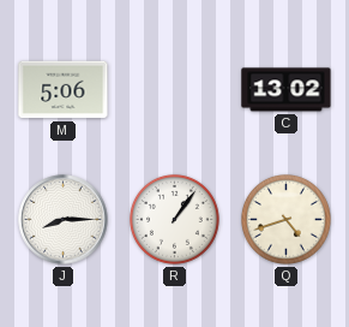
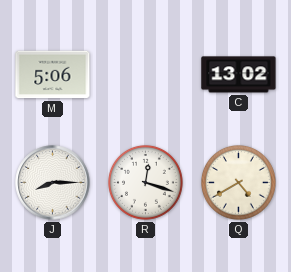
R: 1:06 -> 12:18 (146, 183)
Q: 4:42 -> 4:40 (239, 183)
